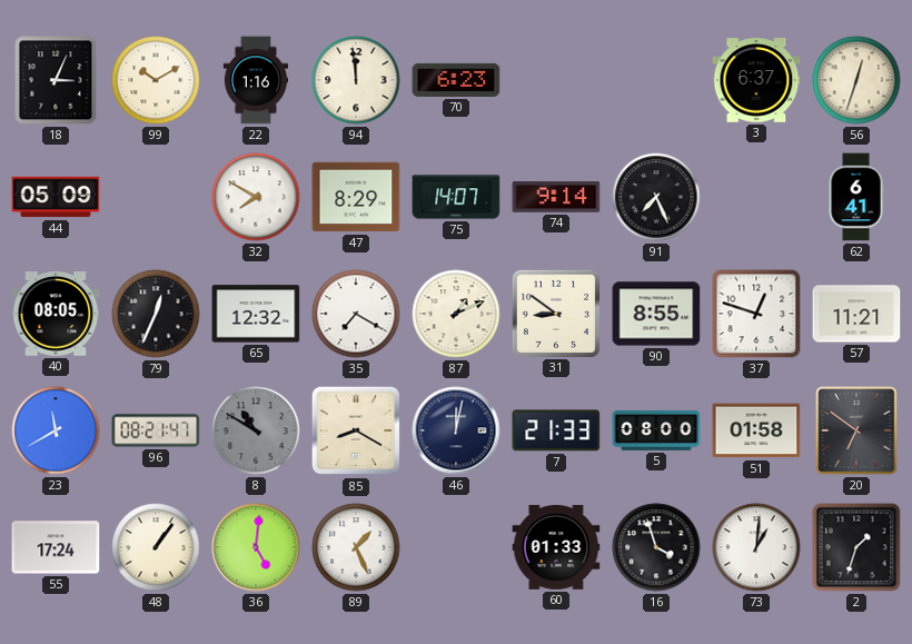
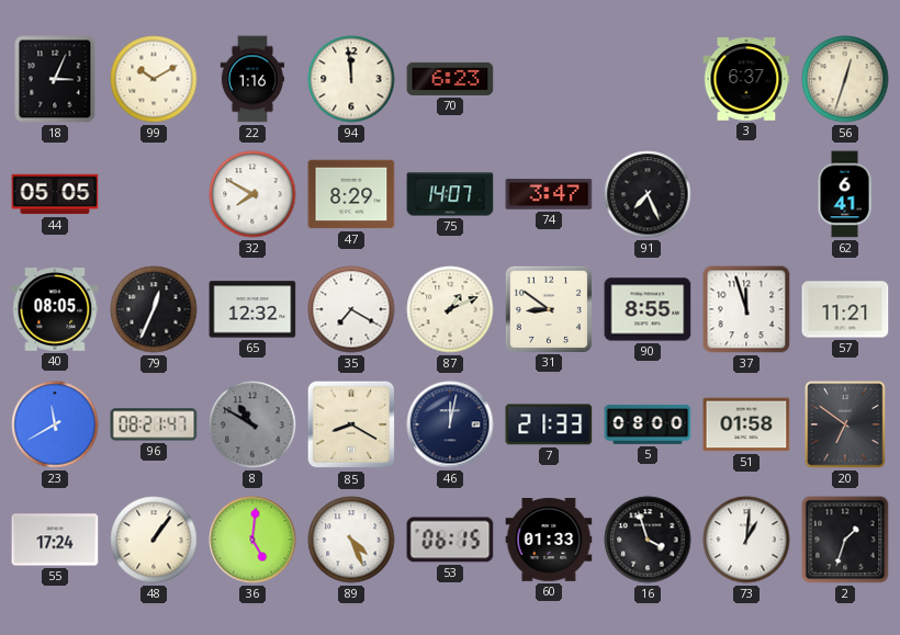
44: 05:09 -> 05:05 (55, 194)
74: 9:14 -> 3:47 (549, 194)
37: 12:48 -> 11:57 (746, 309)
89: 1:26 -> 4:26 (351, 540)
53: none -> 06:15 (450, 540)
